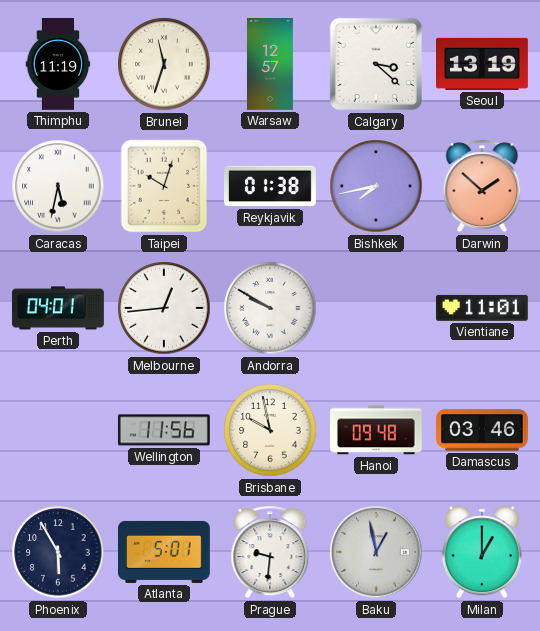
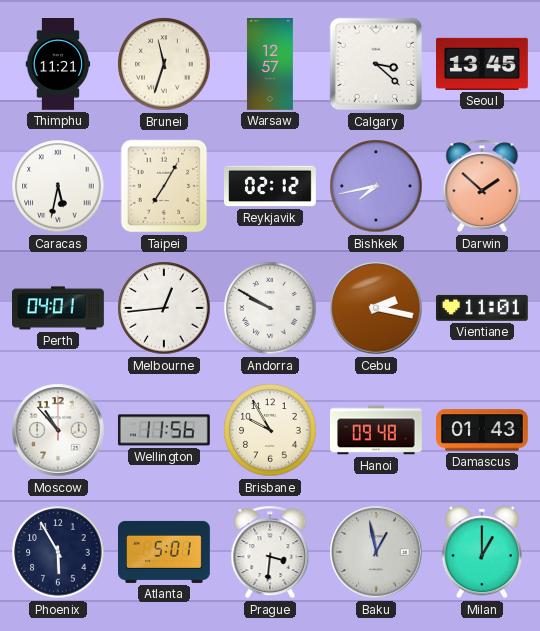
Thimphu: 11:19 -> 11:21 (58, 65)
Seoul: 13:19 -> 13:45 (483, 64)
Taipei: 10:03 -> 7:05 (164, 186)
Reykjavik: 01:38 -> 02:12 (271, 186)
Cebu: none -> 2:17 (376, 308)
Moscow: none -> 10:53 (58, 430)
Brisbane: 9:58 -> 9:55 (270, 430)
Damascus: 03:46 -> 01:43 (483, 430)
Prague: 9:31 -> 3:31 (270, 552)
